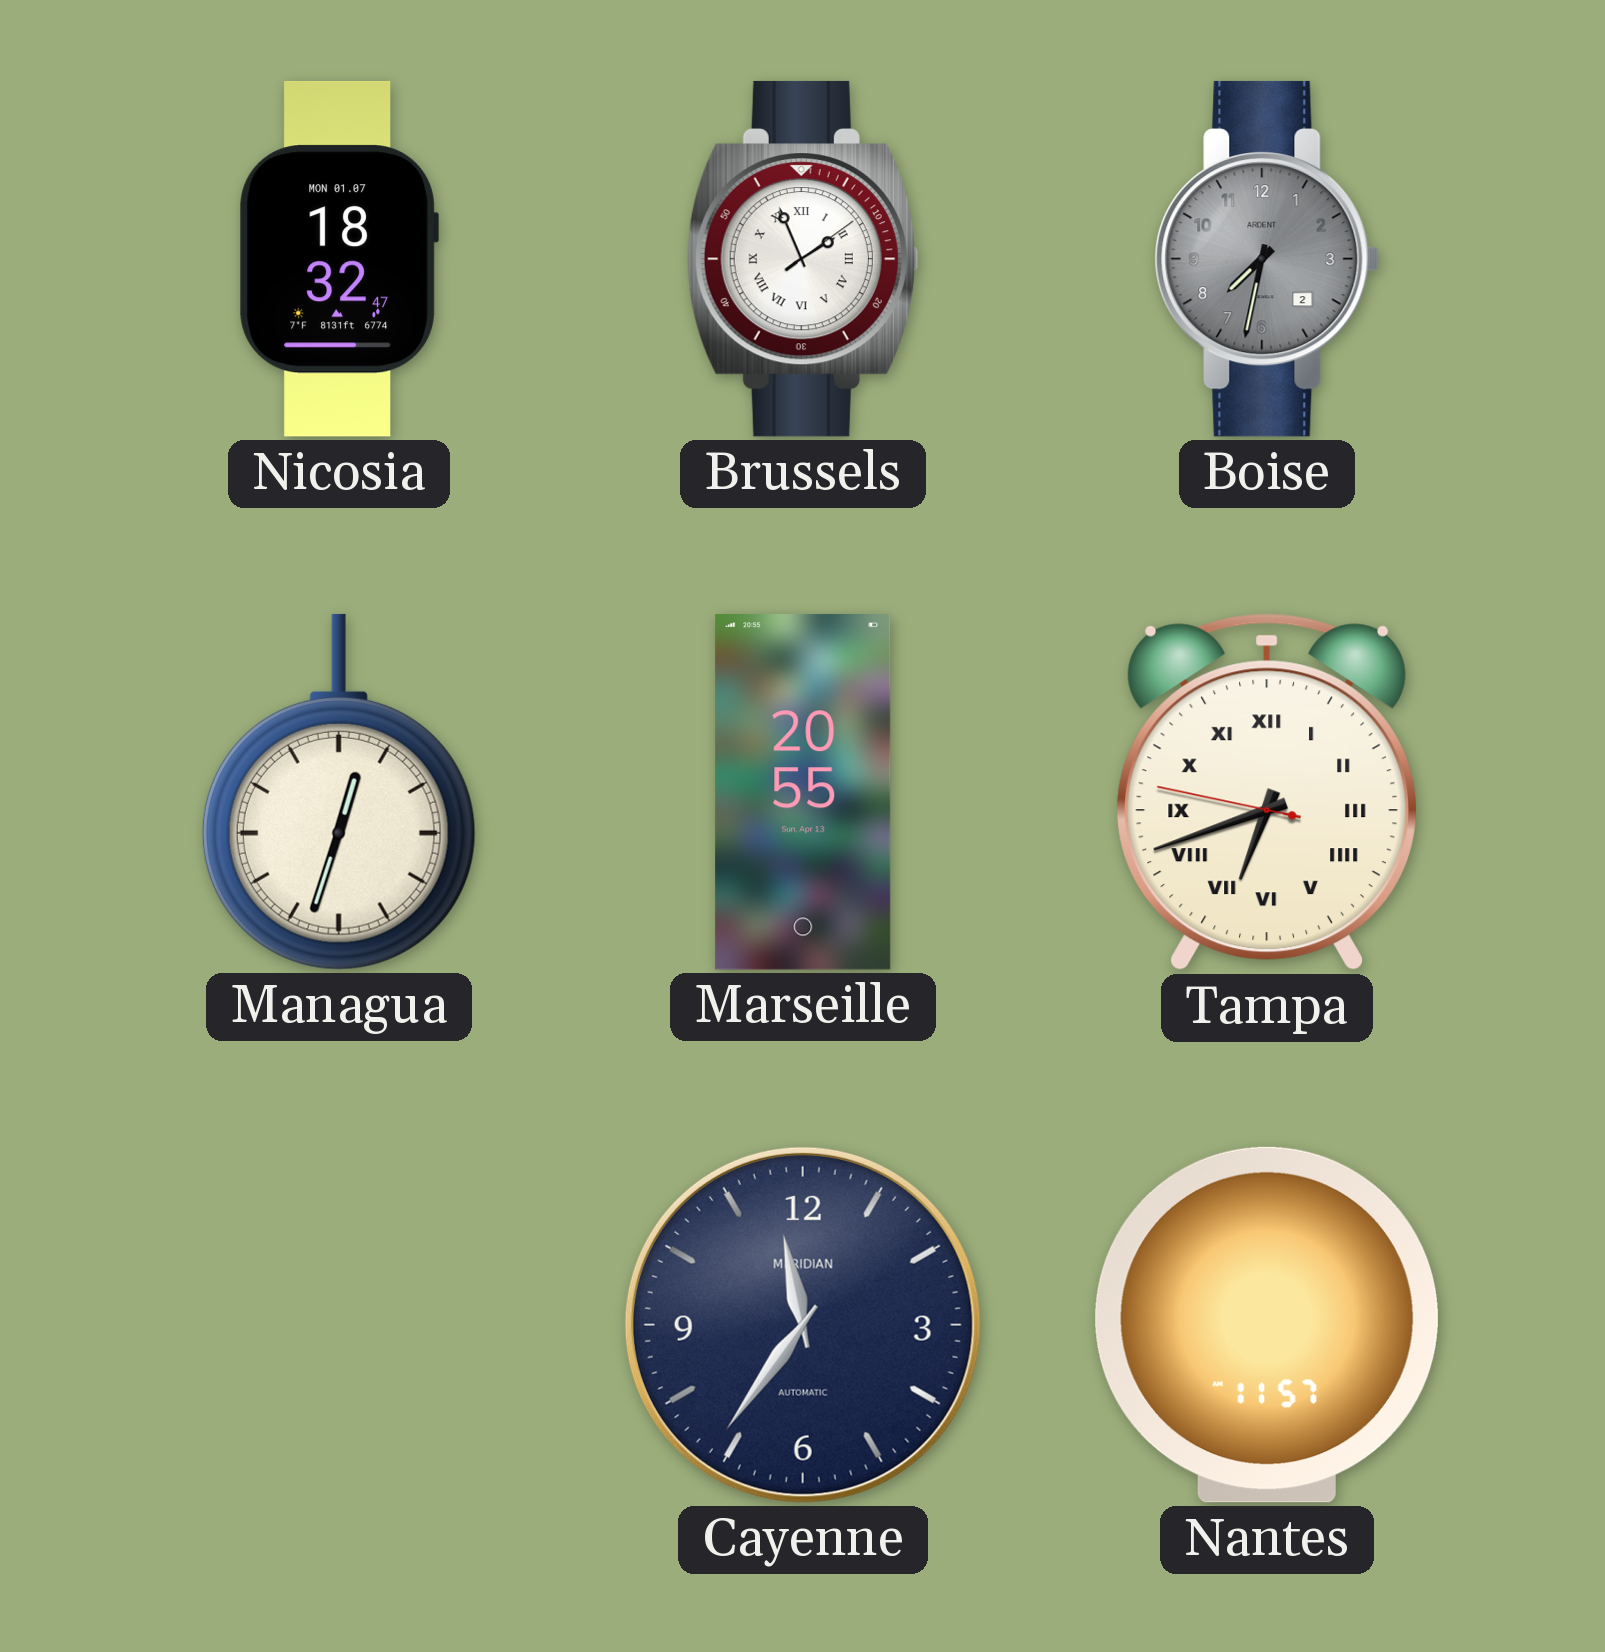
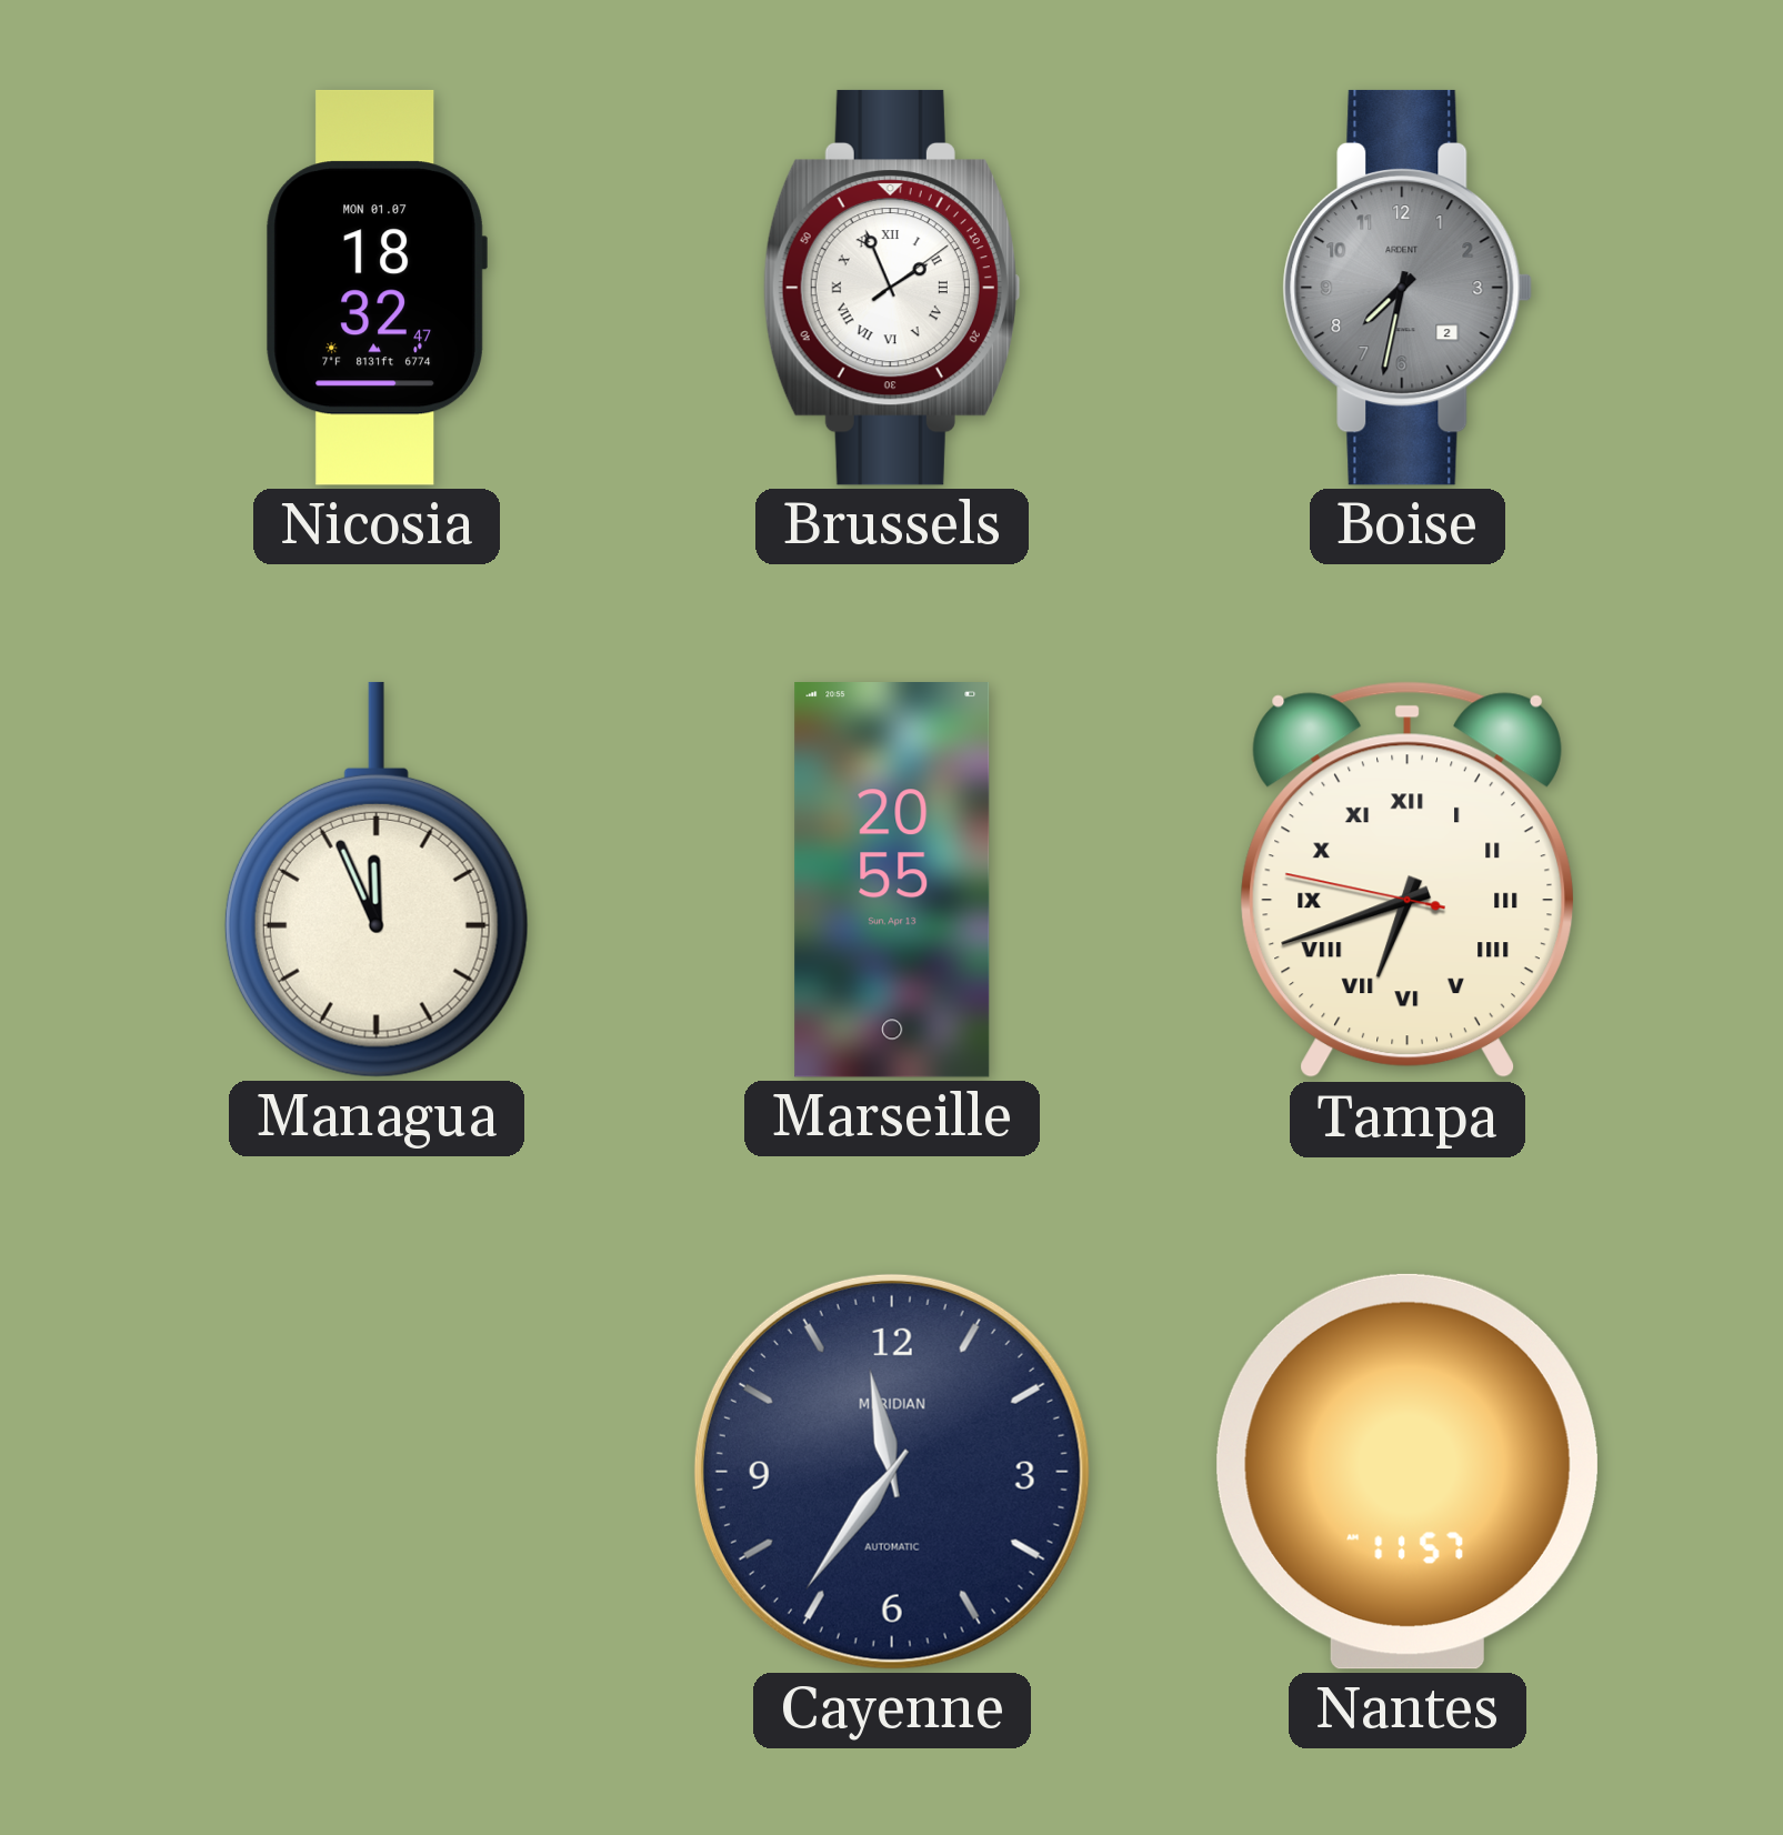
Managua: 12:33 -> 11:56 (377, 880)
